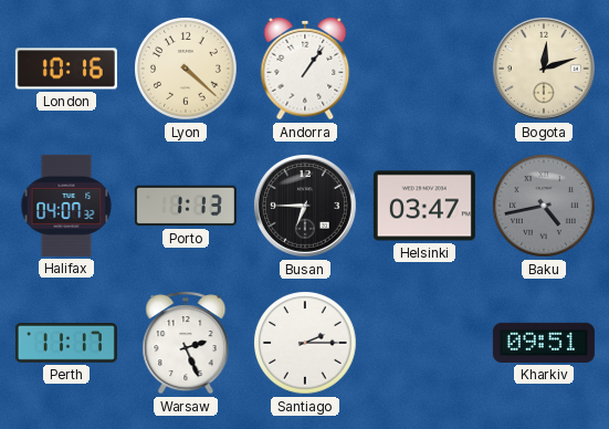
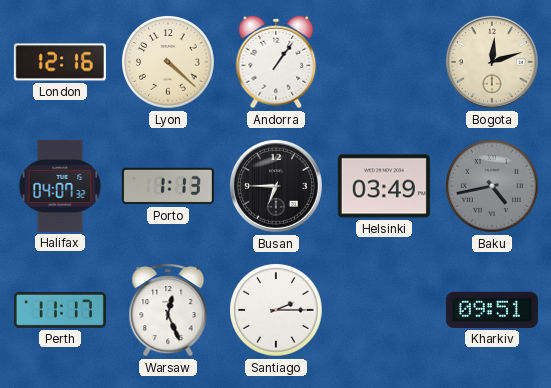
London: 10:16 -> 12:16 (60, 62)
Helsinki: 03:47 -> 03:49 (384, 186)
Warsaw: 2:26 -> 12:26 (168, 311)
